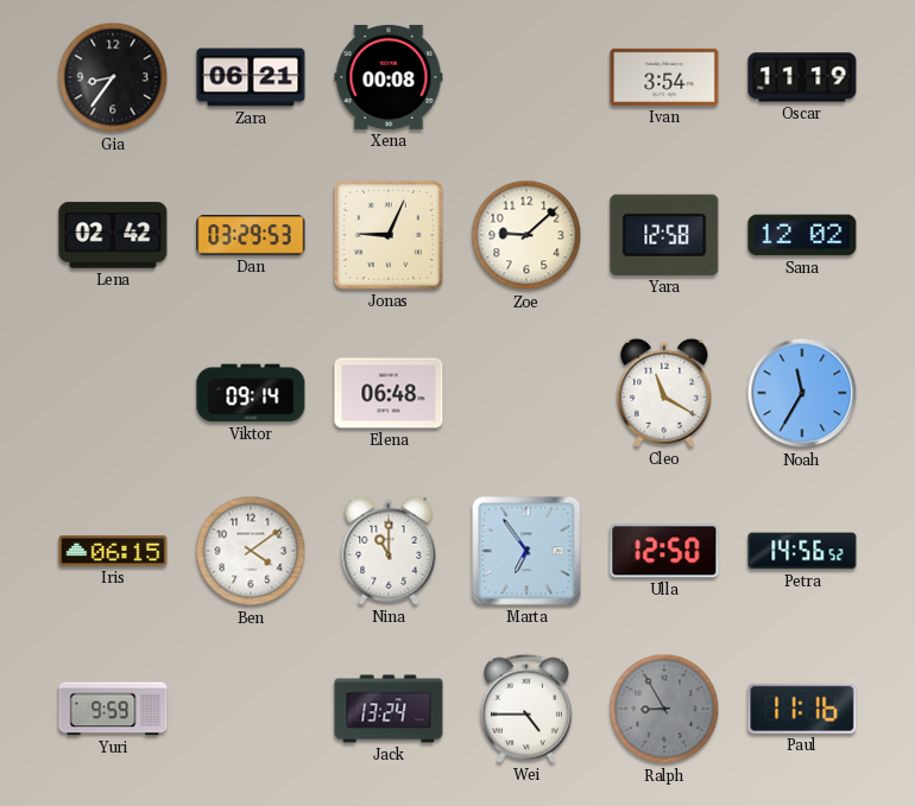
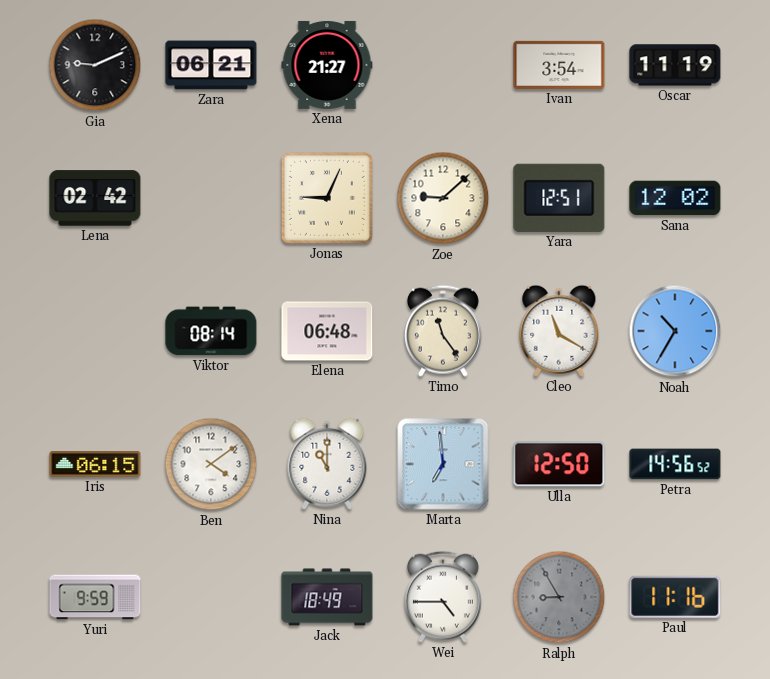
Gia: 8:36 -> 9:11 (95, 65)
Xena: 00:08 -> 21:27 (327, 65)
Dan: 03:29 -> none (251, 235)
Yara: 12:58 -> 12:51 (559, 198)
Viktor: 09:14 -> 08:14 (211, 331)
Timo: none -> 11:24 (443, 331)
Noah: 11:35 -> 10:35 (675, 331)
Marta: 6:54 -> 6:59 (443, 464)
Jack: 13:24 -> 18:49 (327, 597)
